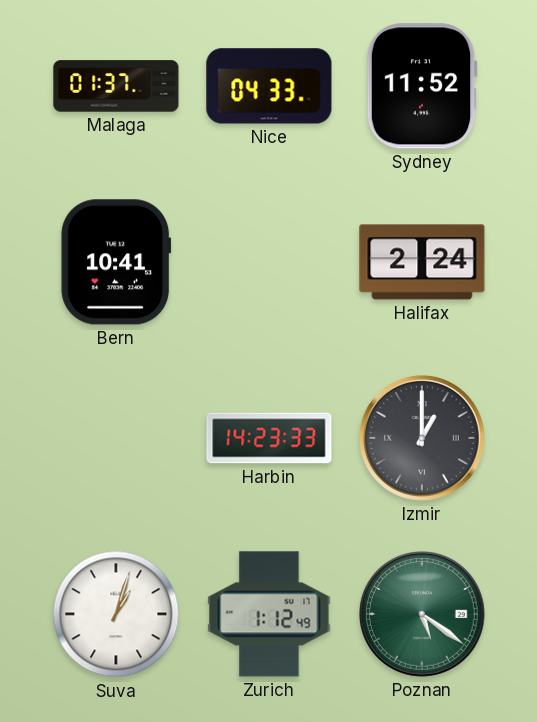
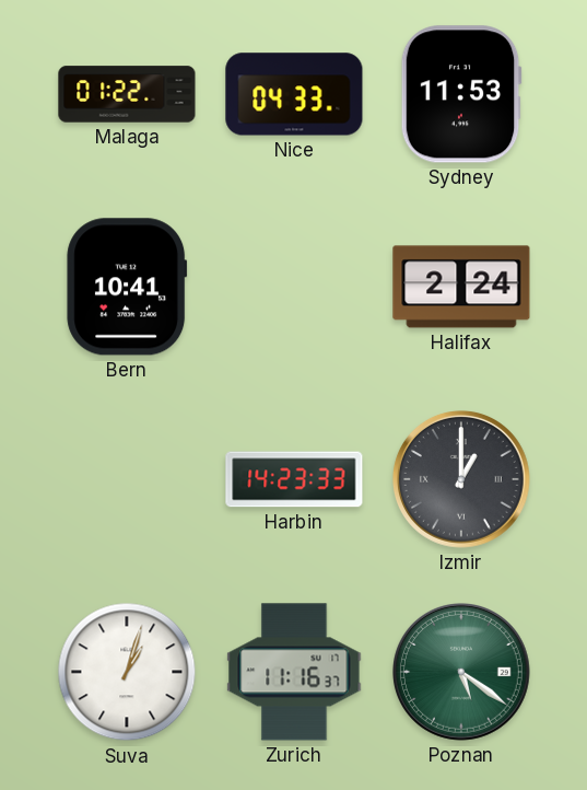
Malaga: 01:37 -> 01:22 (127, 94)
Sydney: 11:52 -> 11:53 (461, 94)
Zurich: 1:12 -> 11:16 (294, 672)
